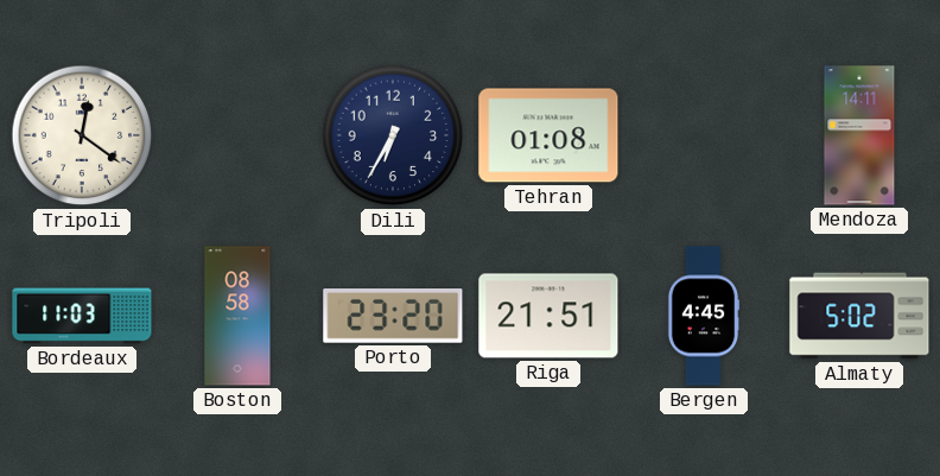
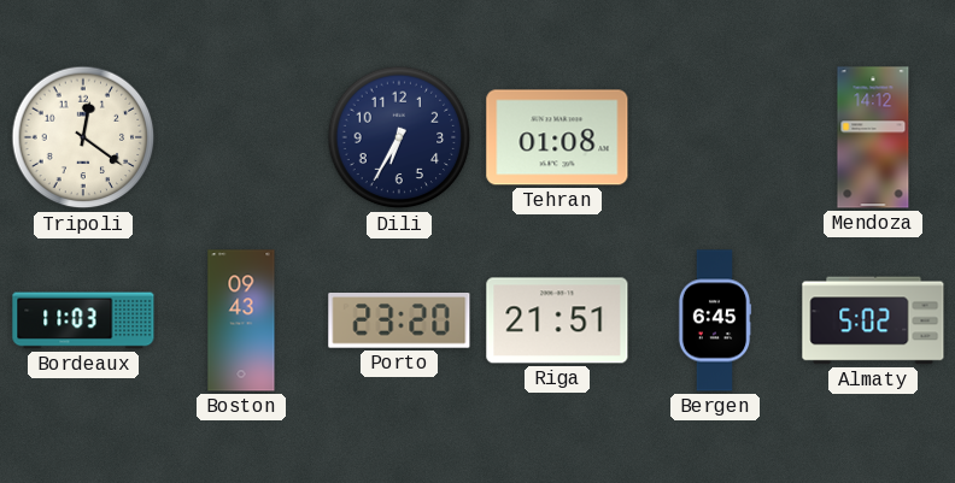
Mendoza: 14:11 -> 14:12 (873, 137)
Boston: 08:58 -> 09:43 (241, 320)
Bergen: 4:45 -> 6:45 (715, 320)
